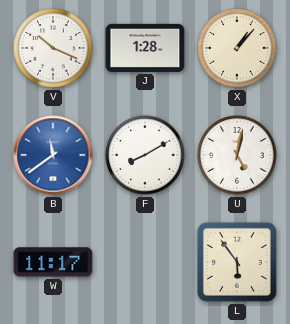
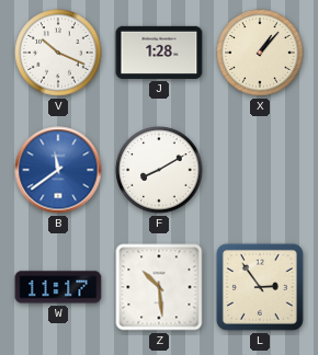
U: 5:02 -> none (237, 155)
Z: none -> 10:29 (159, 287)
L: 5:54 -> 2:54 (260, 287)
